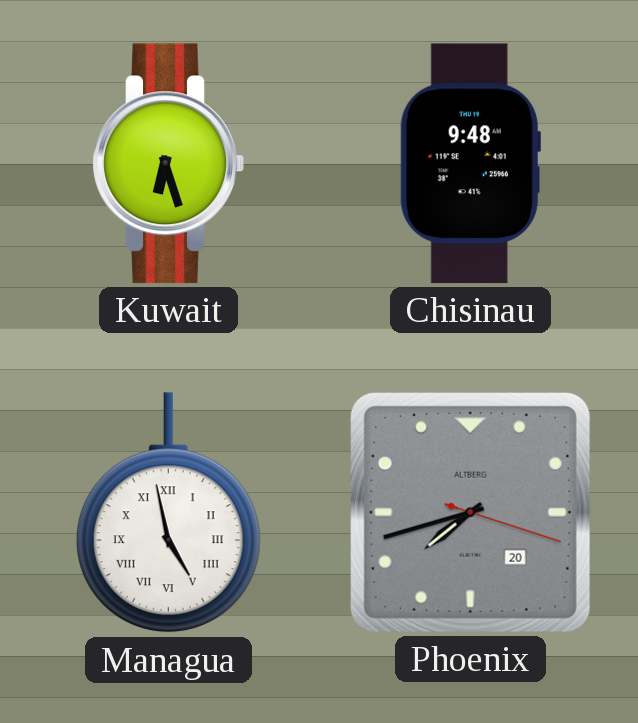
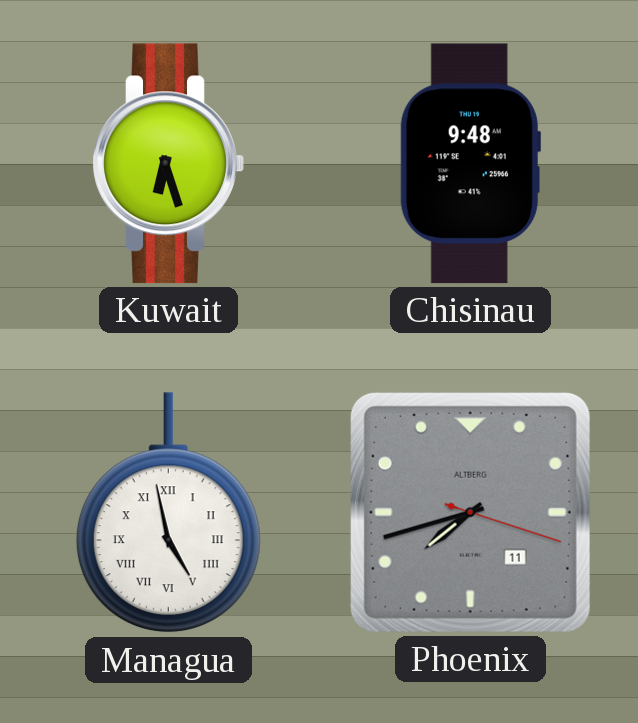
Phoenix date: 20 -> 11 (470, 512)
